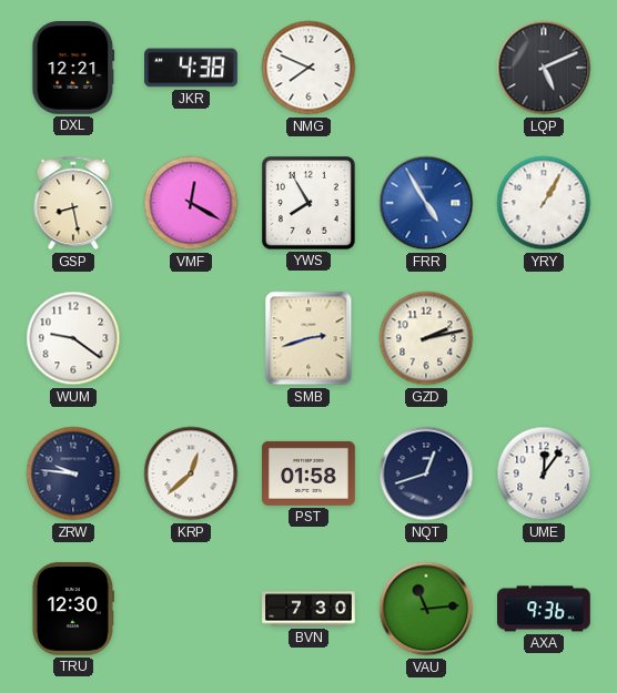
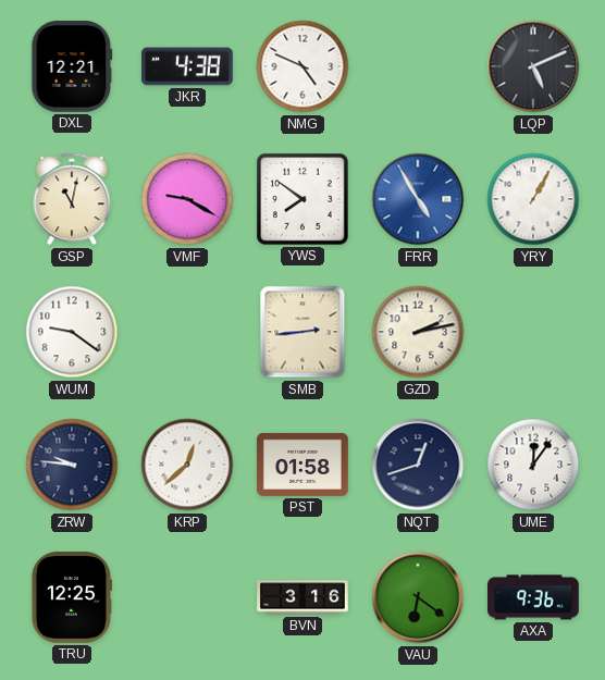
NMG: 7:49 -> 4:49 (302, 66)
GSP: 8:28 -> 11:02 (72, 199)
VMF: 12:20 -> 9:20 (187, 199)
YWS: 7:55 -> 7:51 (304, 200)
SMB: 2:42 -> 2:44 (302, 332)
TRU: 12:30 -> 12:25 (71, 598)
BVN: 7:30 -> 3:16 (302, 597)
VAU: 11:14 -> 6:21 (418, 597)
